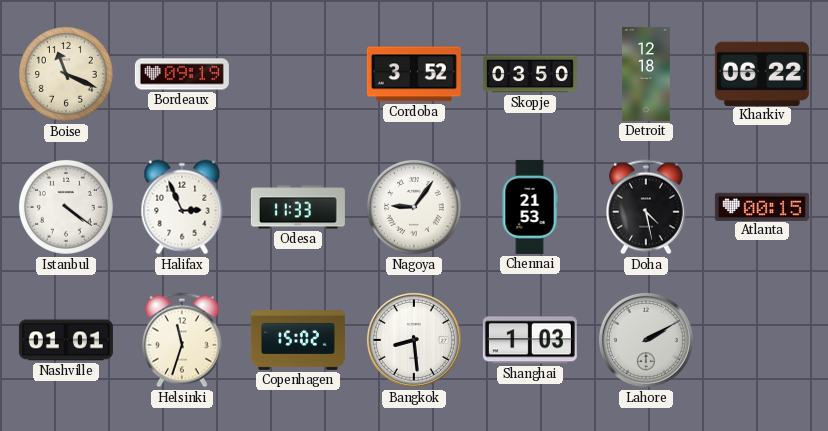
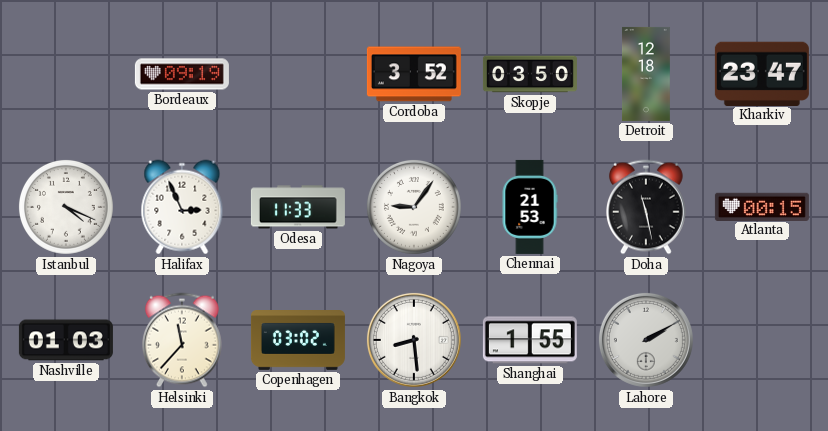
Boise: 11:19 -> none (66, 74)
Kharkiv: 06:22 -> 23:47 (762, 73)
Istanbul: 4:21 -> 4:19 (66, 207)
Doha: 4:28 -> 11:28 (647, 207)
Nashville: 01:01 -> 01:03 (66, 340)
Helsinki: 11:33 -> 11:37 (183, 340)
Copenhagen: 15:02 -> 03:02 (298, 341)
Shanghai: 1:03 -> 1:55 (530, 340)
